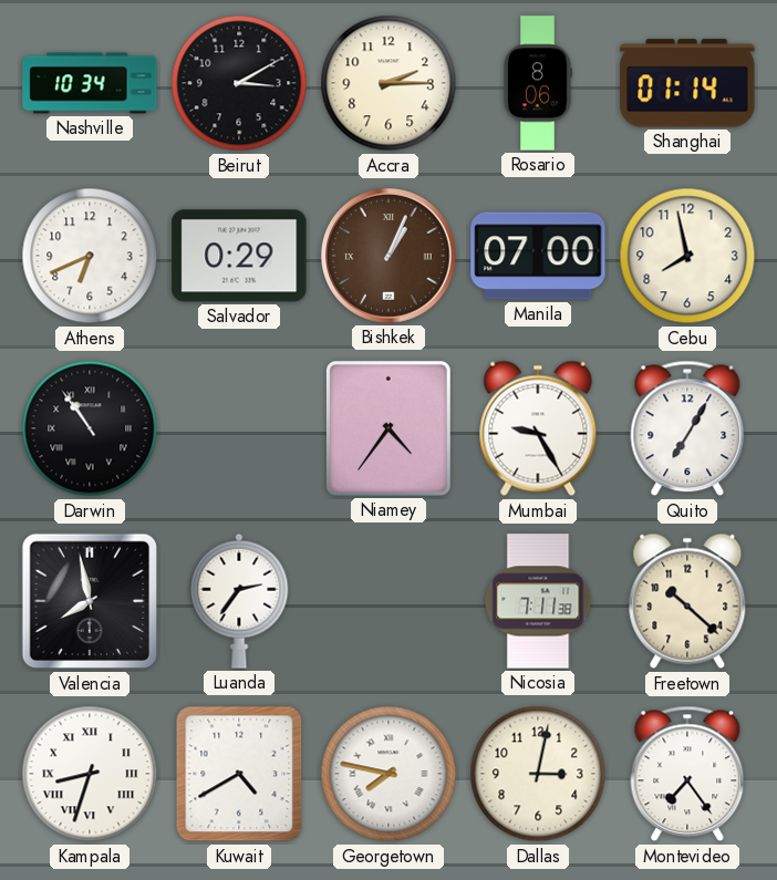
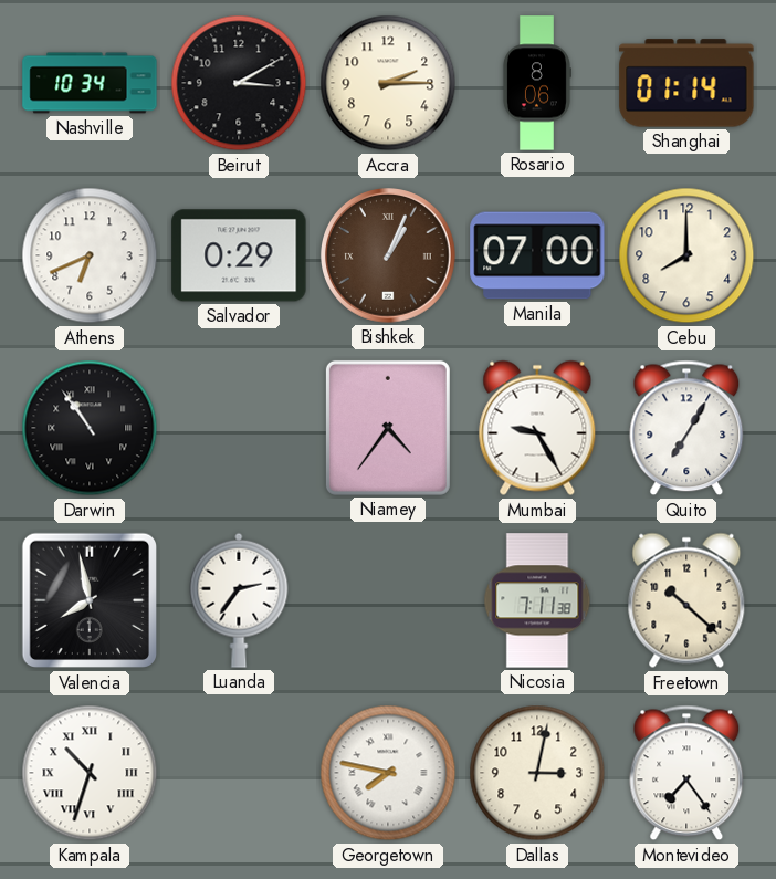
Cebu: 7:58 -> 8:00 (686, 255)
Kampala: 8:33 -> 10:33 (90, 773)
Kuwait: 4:40 -> none (239, 774)
